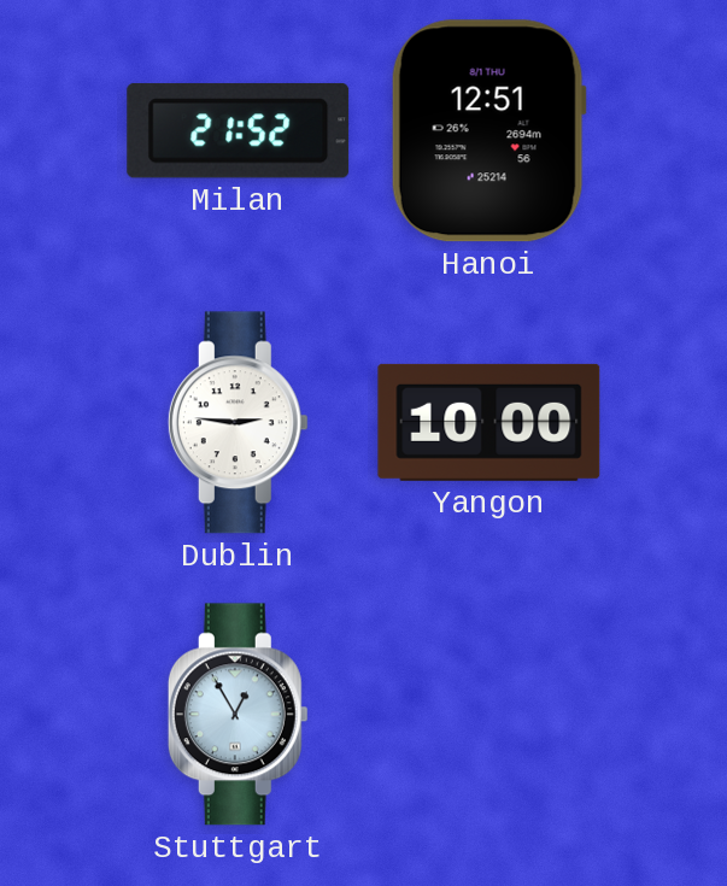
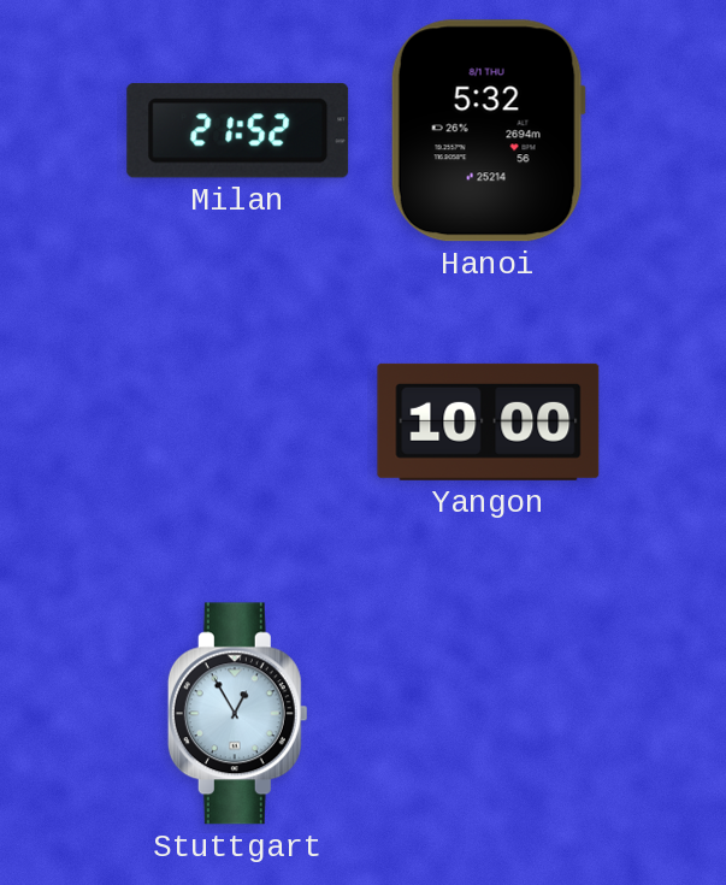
Hanoi: 12:51 -> 5:32 (488, 131)
Dublin: 2:46 -> none (238, 423)
